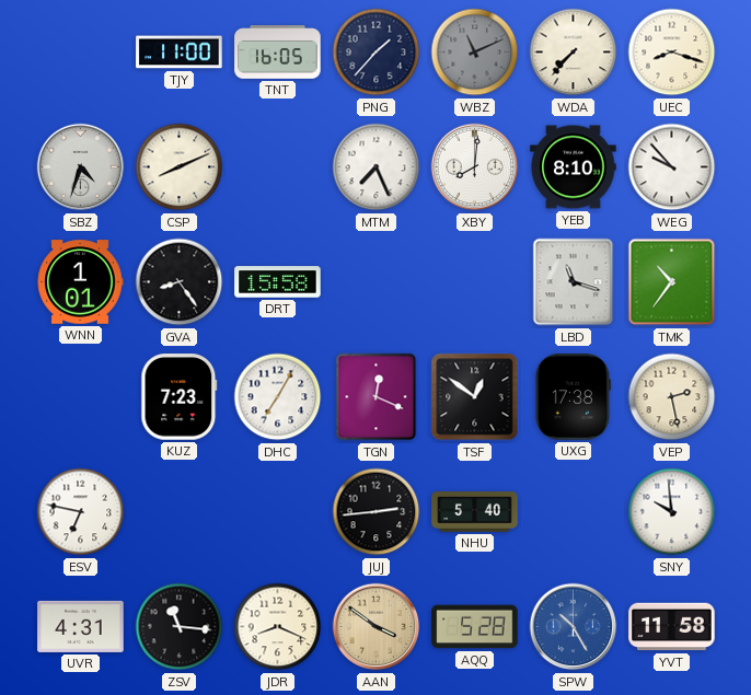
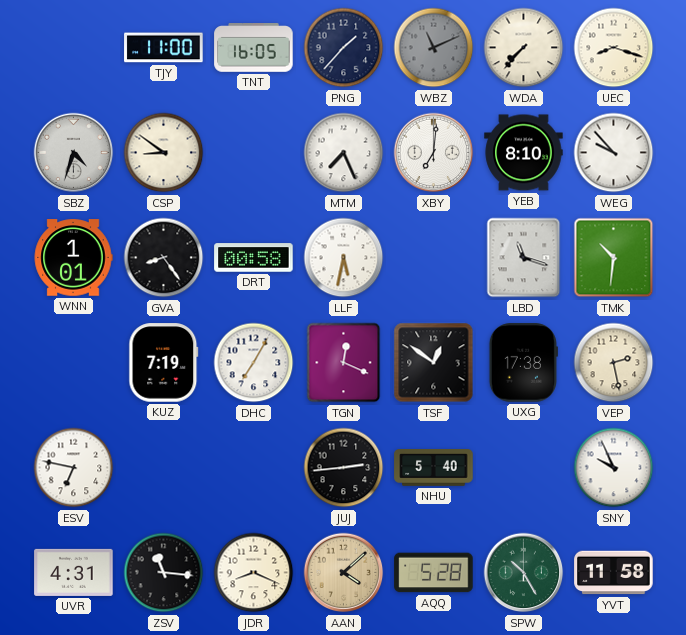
CSP: 8:11 -> 8:51 (164, 153)
XBY: 8:01 -> 7:01 (434, 153)
DRT: 15:58 -> 00:58 (254, 258)
LLF: none -> 5:32 (344, 258)
TMK: 10:36 -> 10:31 (614, 258)
KUZ: 7:23 -> 7:19 (164, 363)
SNY: 9:59 -> 9:56 (614, 468)
AAN: 3:51 -> 4:08 (344, 573)
SPW dial: blue -> green (524, 573)
